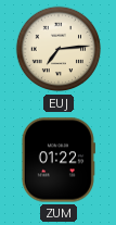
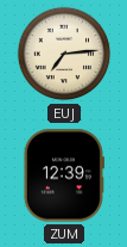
ZUM: 01:22 -> 12:39 (63, 175)
